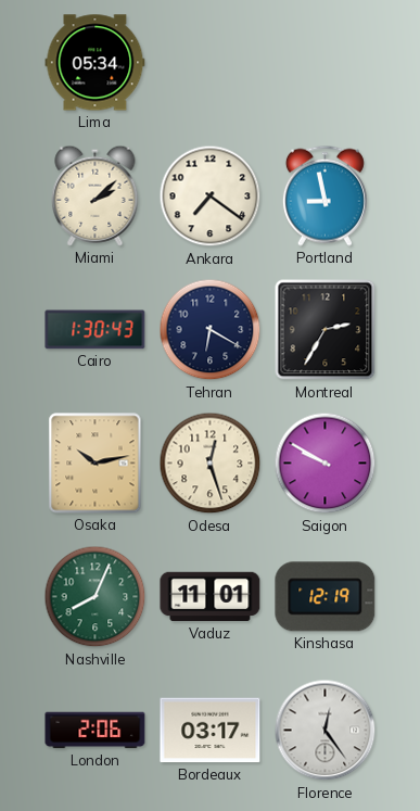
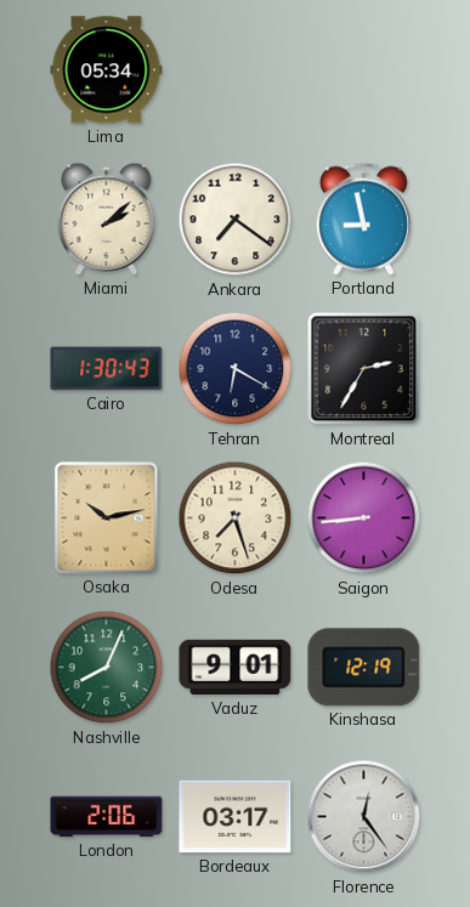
Odesa: 12:27 -> 7:27 (236, 518)
Saigon: 9:50 -> 8:44 (364, 518)
Vaduz: 11:01 -> 9:01 (236, 668)
